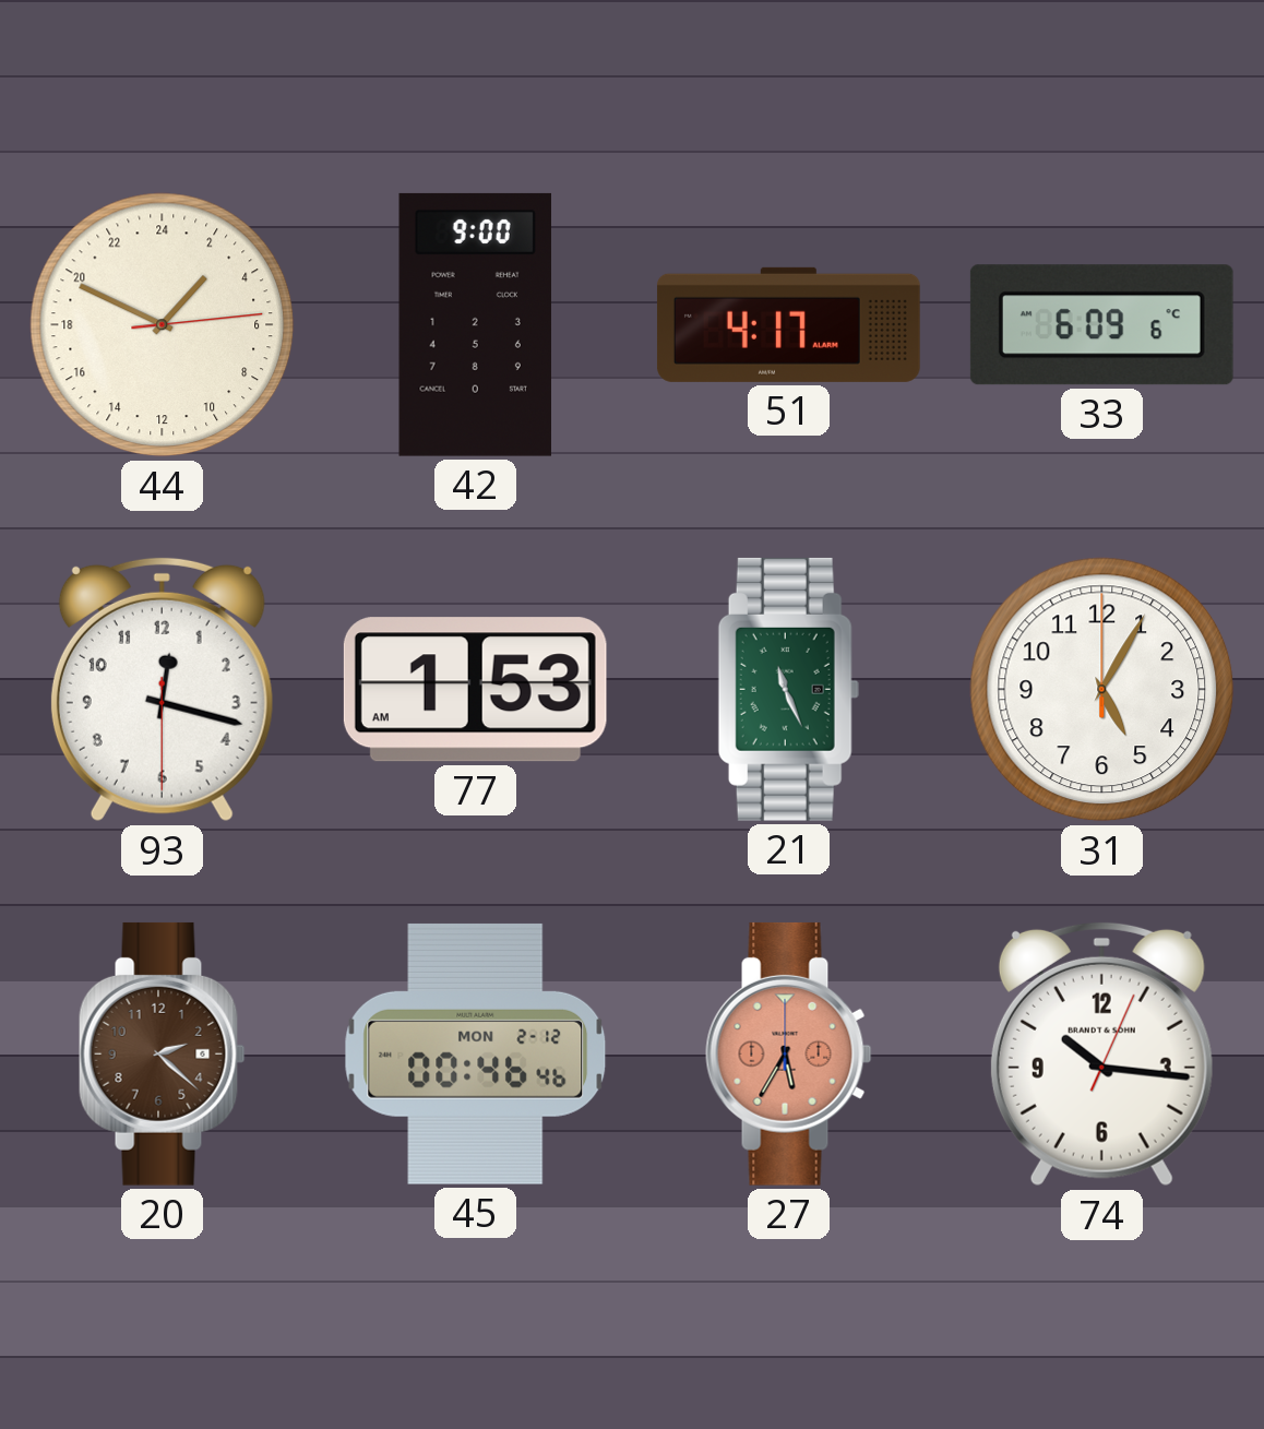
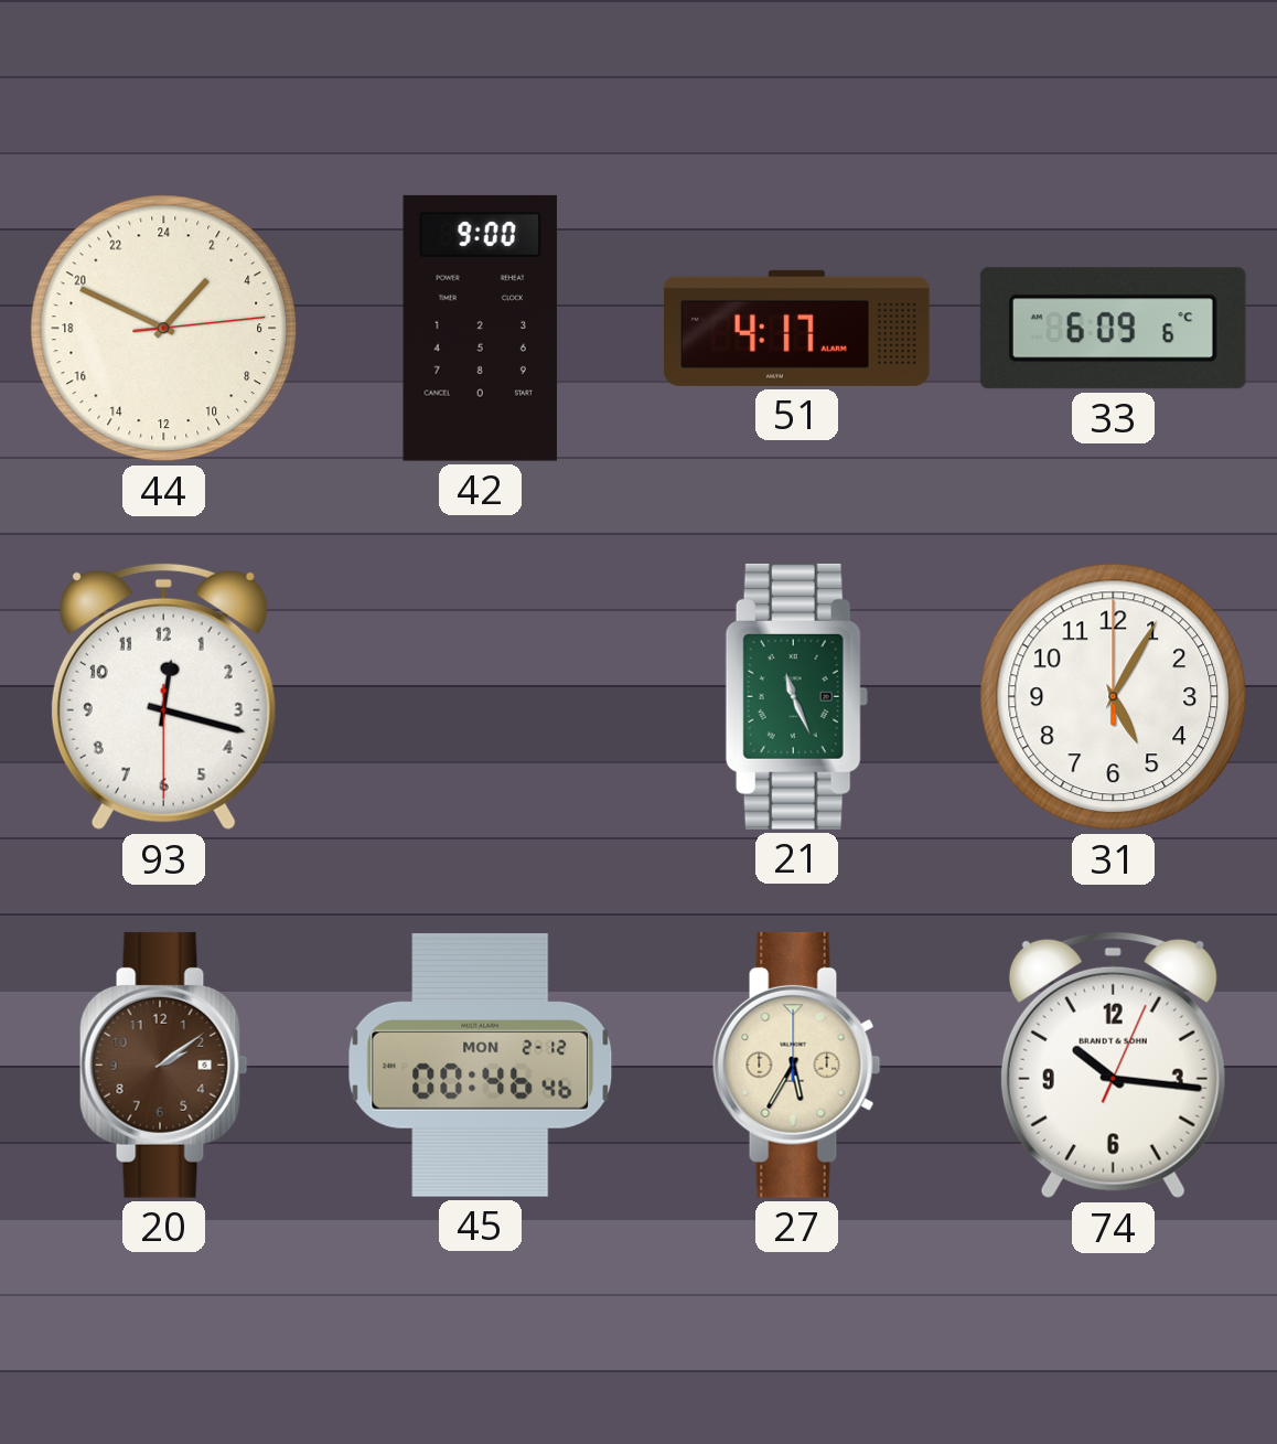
77: 1:53 -> none (475, 690)
20: 2:22 -> 2:09 (164, 1065)
27 dial: salmon -> cream (797, 1065)
